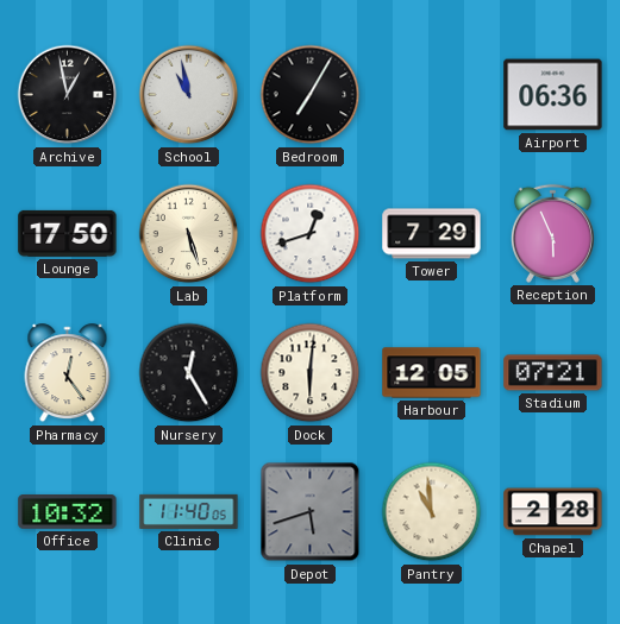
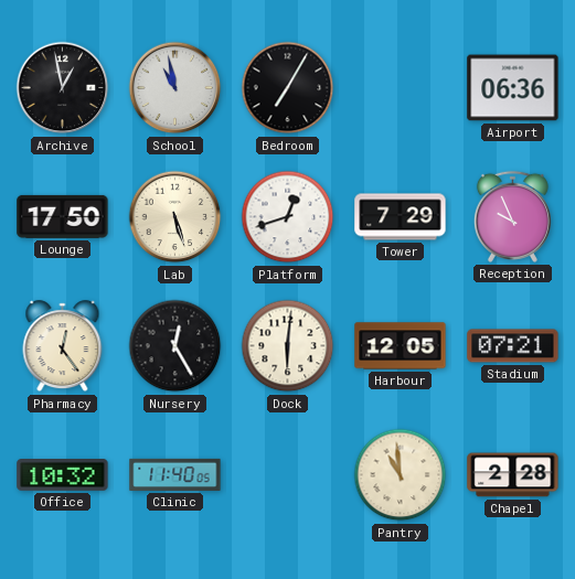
Reception: 5:56 -> 9:56 (512, 216)
Depot: 5:42 -> none (311, 512)
